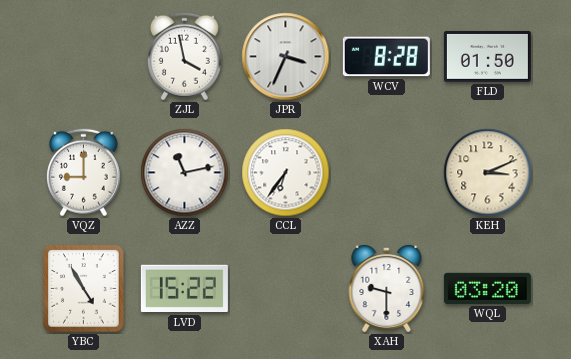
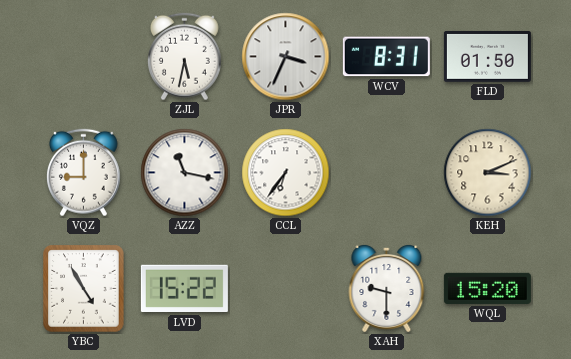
ZJL: 3:58 -> 5:32 (184, 57)
WCV: 8:28 -> 8:31 (386, 57)
AZZ: 11:13 -> 11:17 (185, 173)
WQL: 03:20 -> 15:20 (487, 288)
